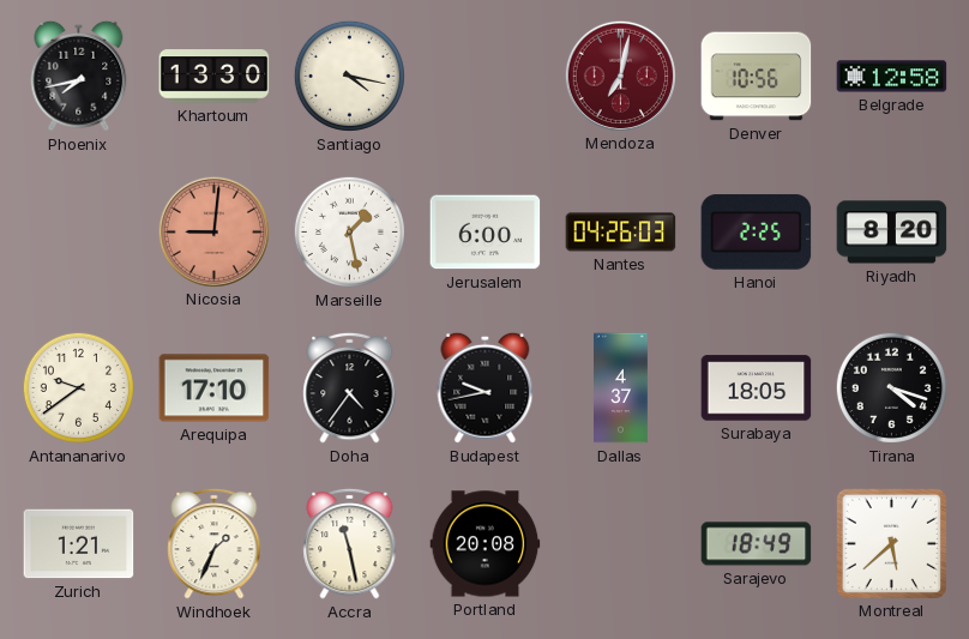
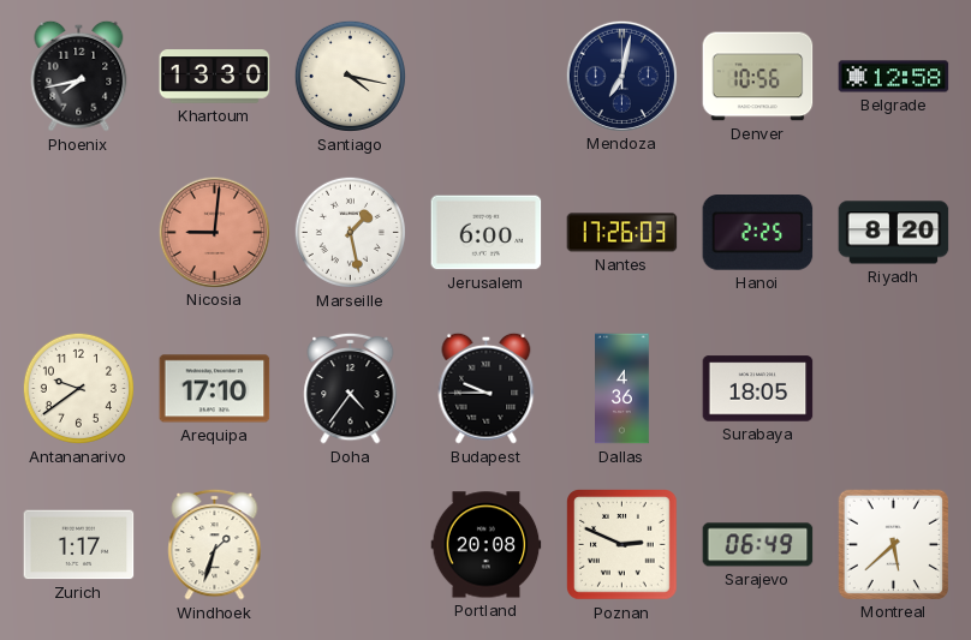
Mendoza dial: burgundy -> navy (621, 76)
Nantes: 04:26 -> 17:26 (622, 233)
Budapest: 9:43 -> 9:45 (487, 388)
Dallas: 4:37 -> 4:36 (622, 389)
Tirana: 4:18 -> none (891, 387)
Zurich: 1:21 -> 1:17 (79, 545)
Windhoek: 1:34 -> 1:33 (215, 544)
Accra: 11:28 -> none (350, 543)
Poznan: none -> 2:49 (622, 545)
Sarajevo: 18:49 -> 06:49 (758, 545)
